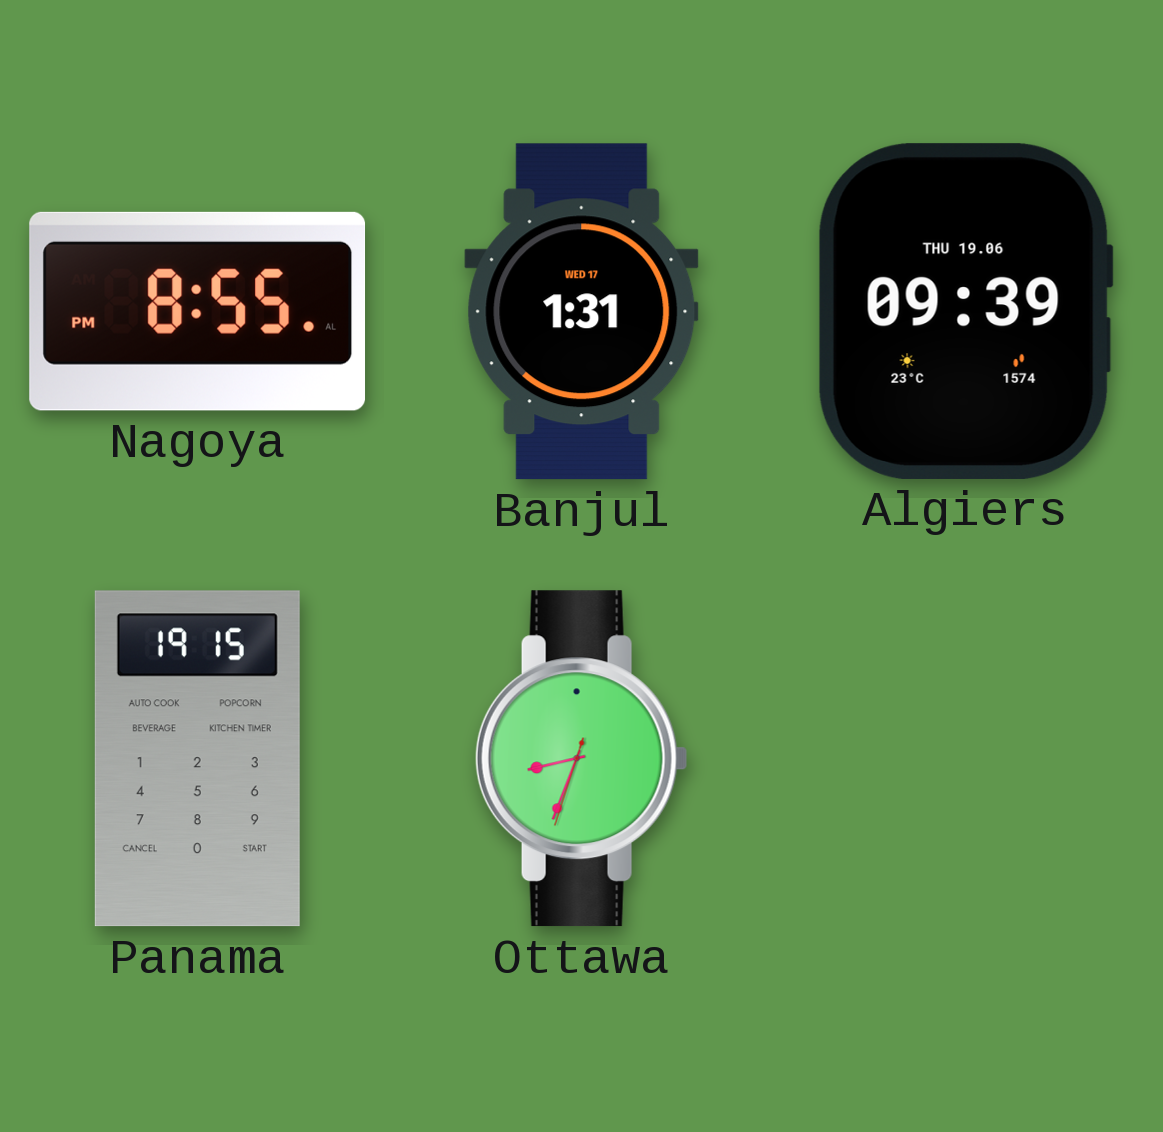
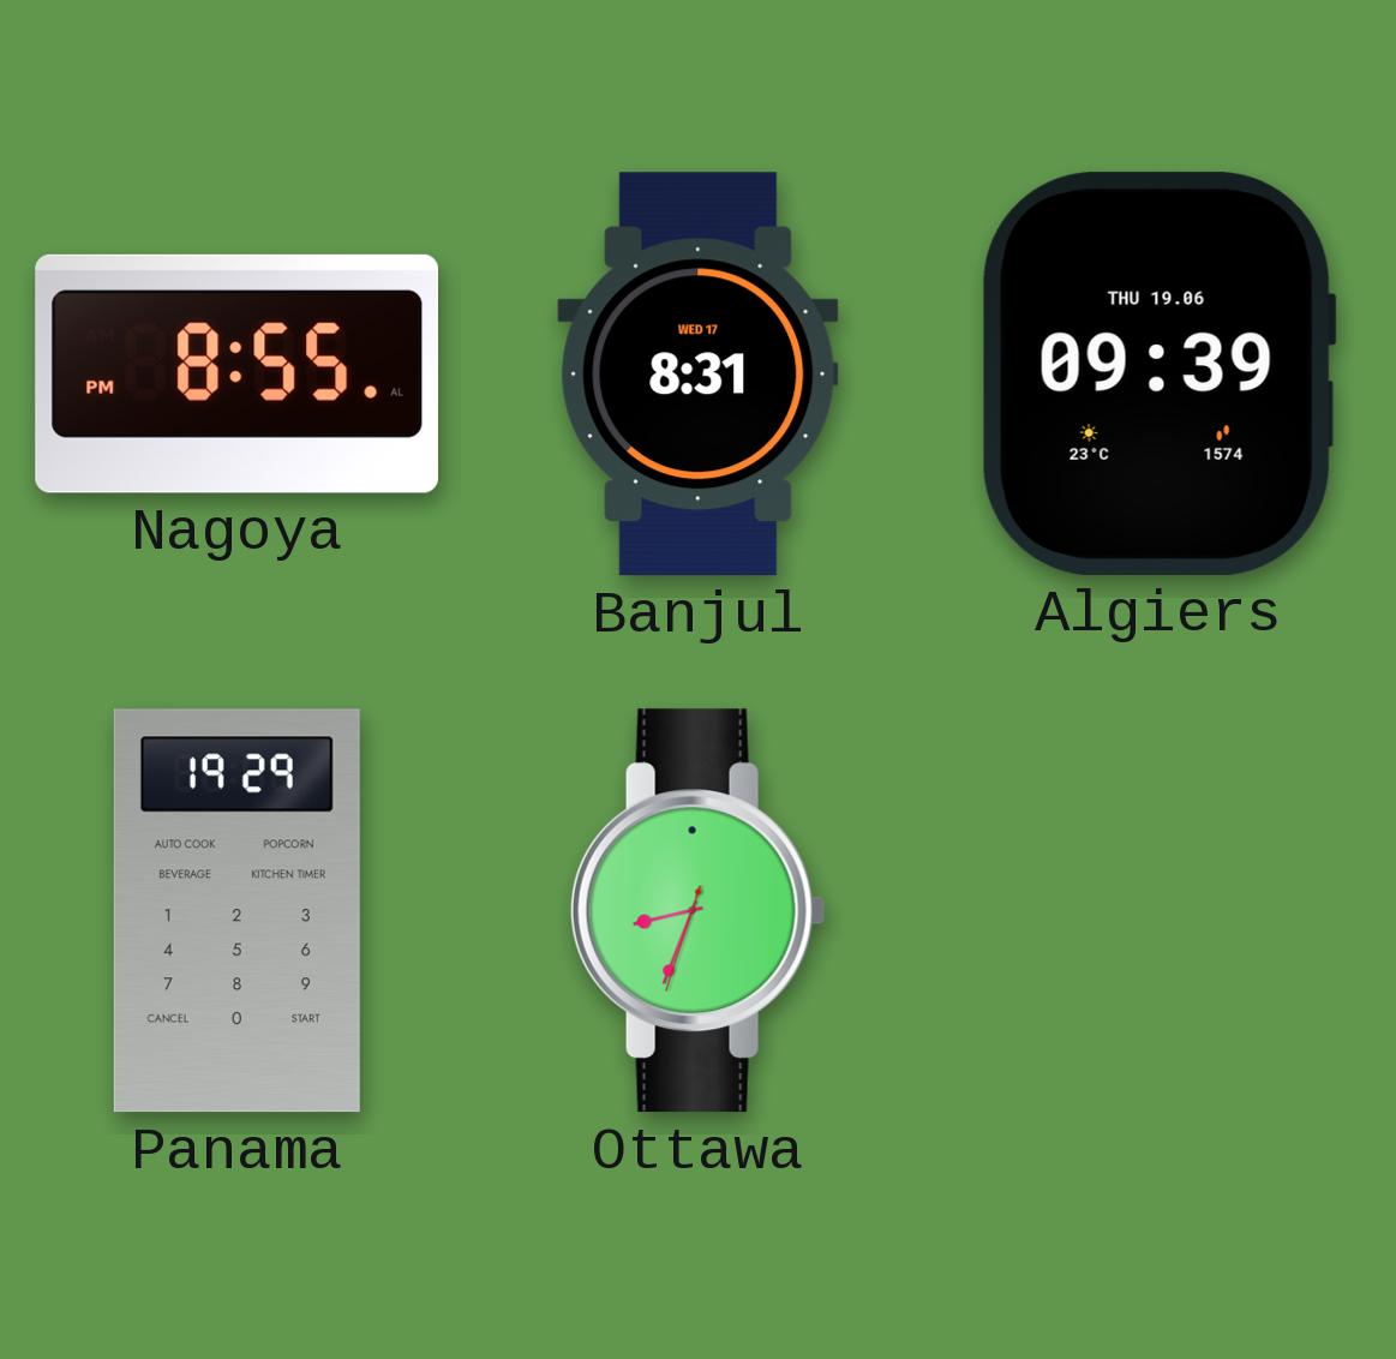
Banjul: 1:31 -> 8:31 (699, 375)
Panama: 19:15 -> 19:29 (236, 911)
